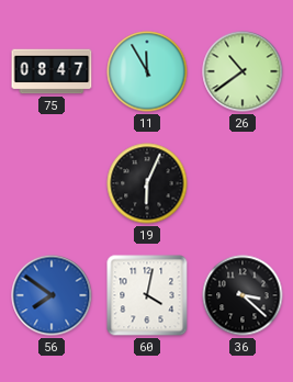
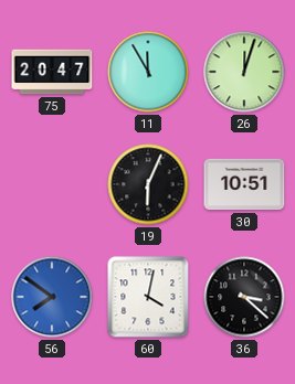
75: 08:47 -> 20:47 (52, 72)
26: 10:39 -> 12:03 (244, 72)
30: none -> 10:51 (244, 184)
